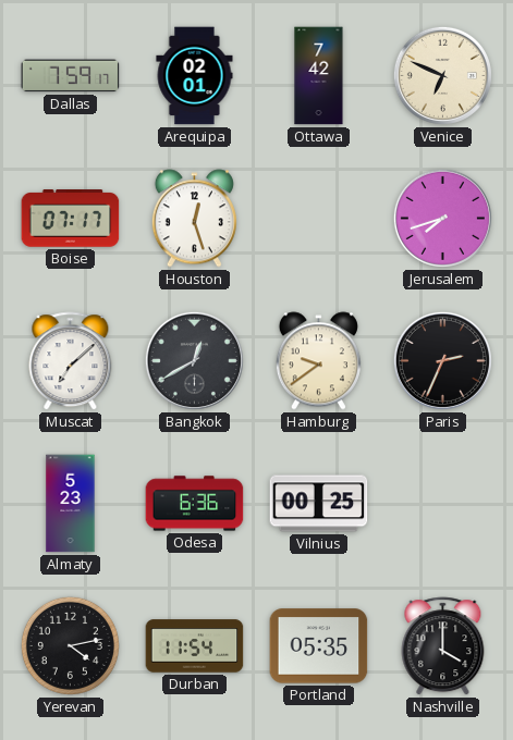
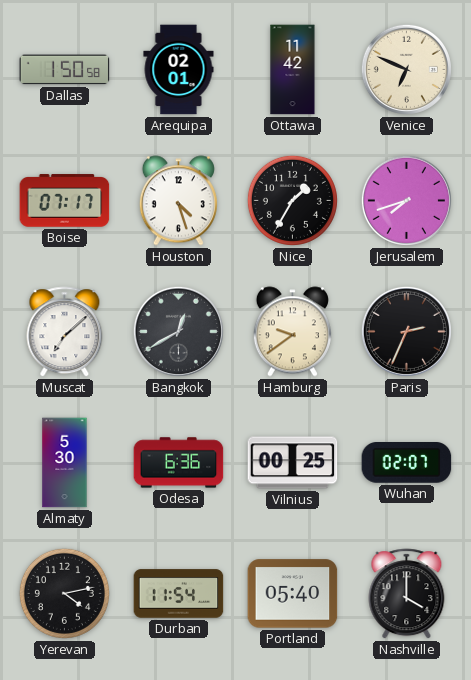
Dallas: 7:59 -> 1:50 (65, 70)
Ottawa: 7:42 -> 11:42 (293, 70)
Houston: 12:27 -> 4:27 (178, 201)
Nice: none -> 1:35 (292, 200)
Almaty: 5:23 -> 5:30 (65, 463)
Wuhan: none -> 02:07 (407, 463)
Portland: 05:35 -> 05:40 (293, 594)
